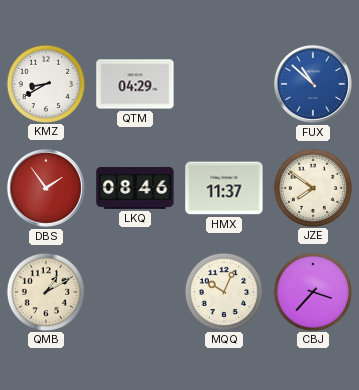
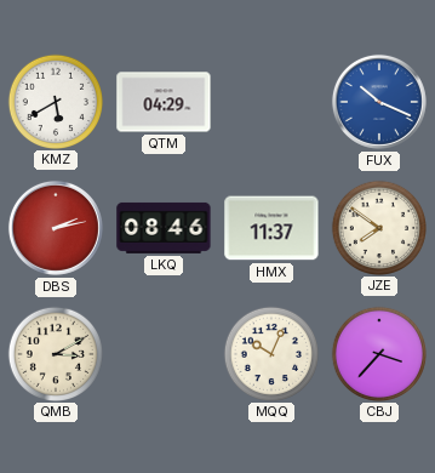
KMZ: 8:40 -> 5:40 (55, 101)
FUX: 10:52 -> 10:19 (379, 102)
DBS: 1:54 -> 2:13 (56, 228)
QMB: 1:10 -> 3:10 (55, 353)
